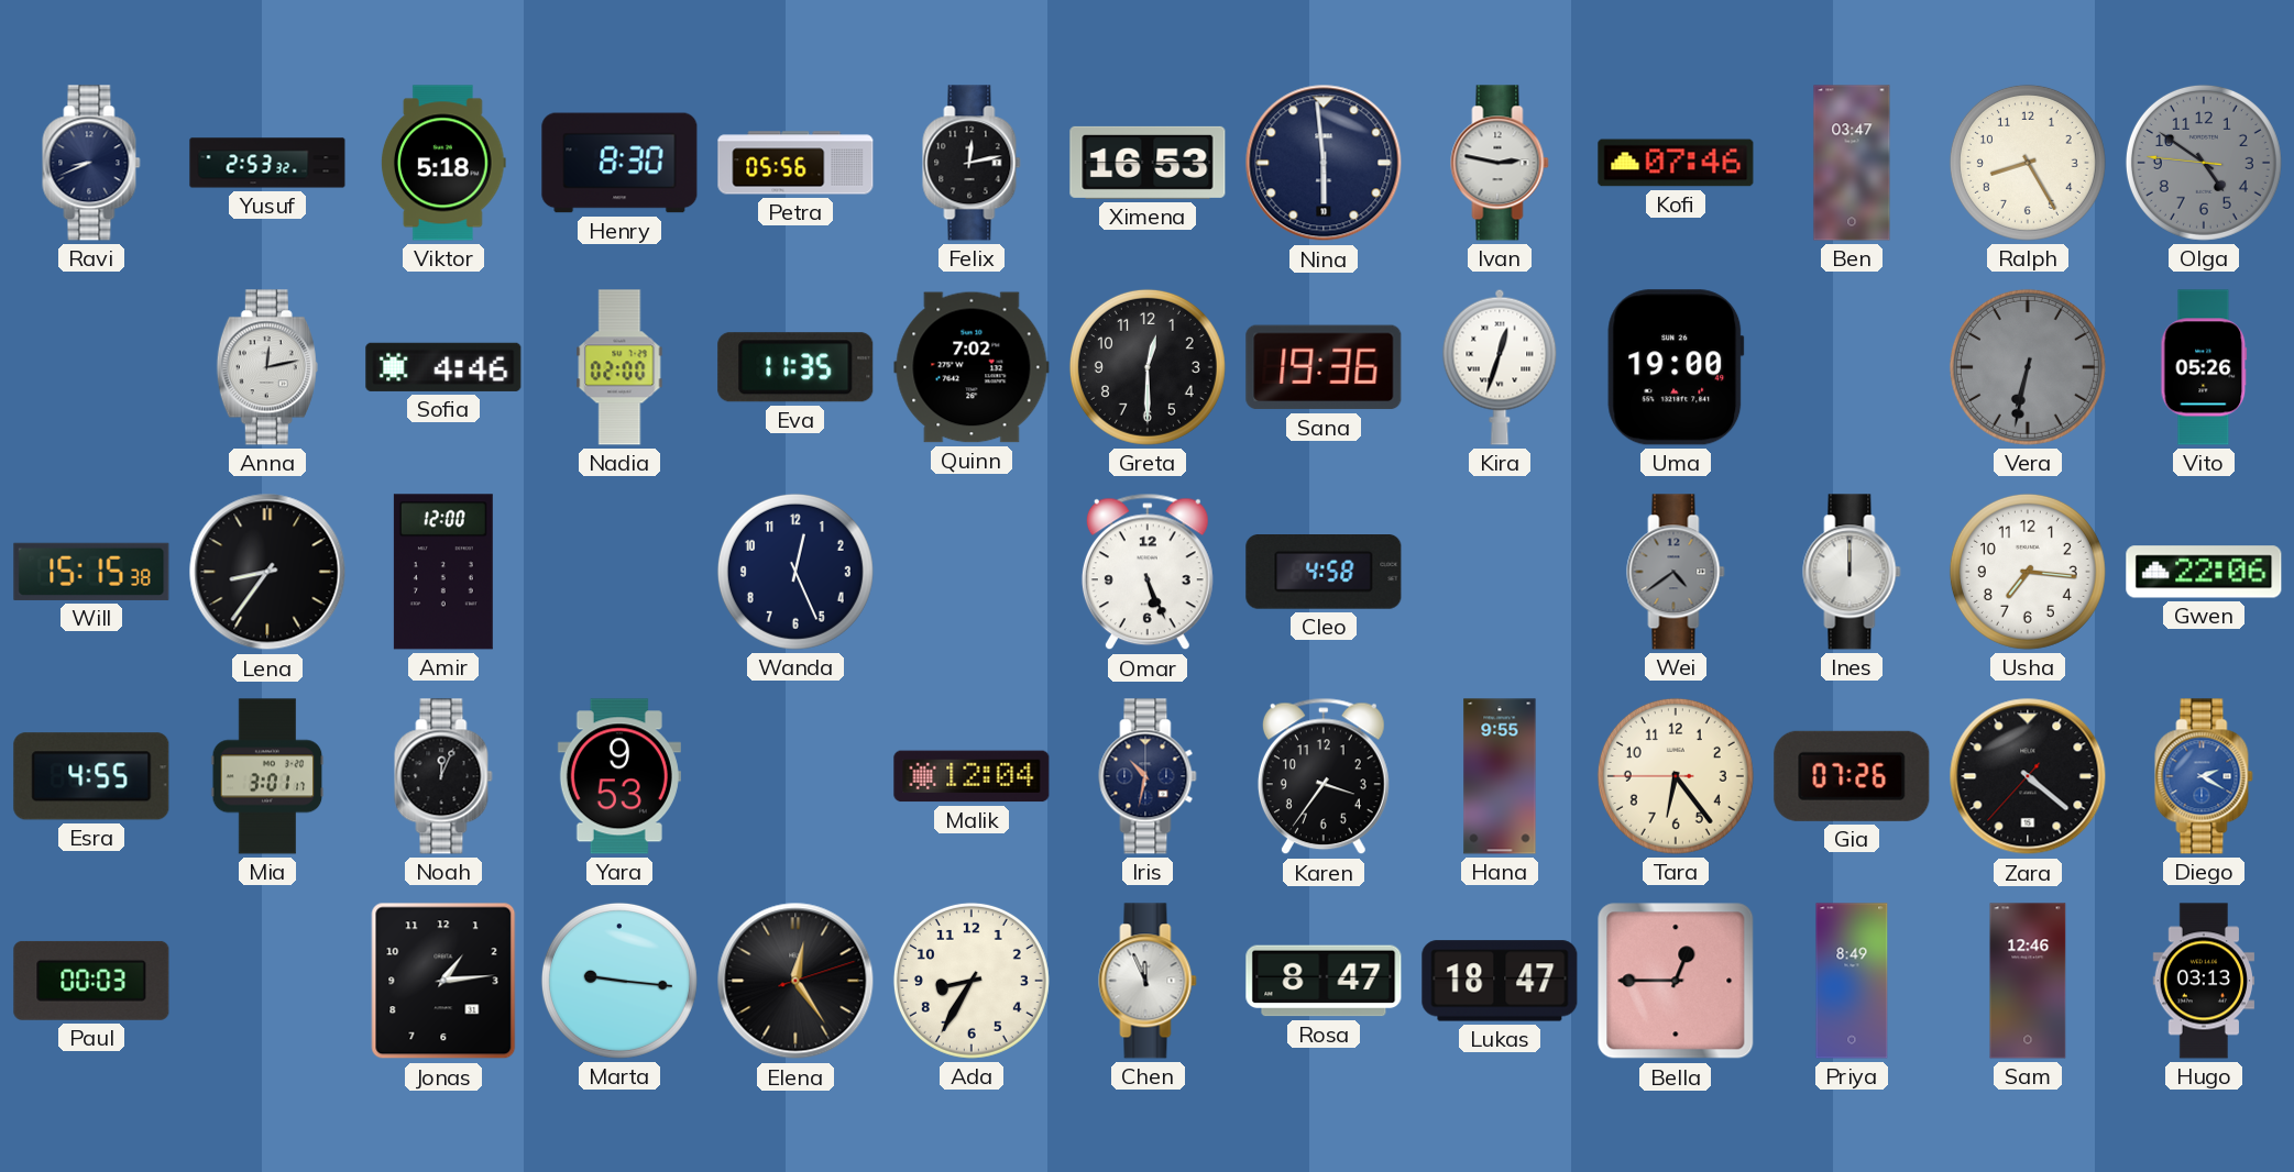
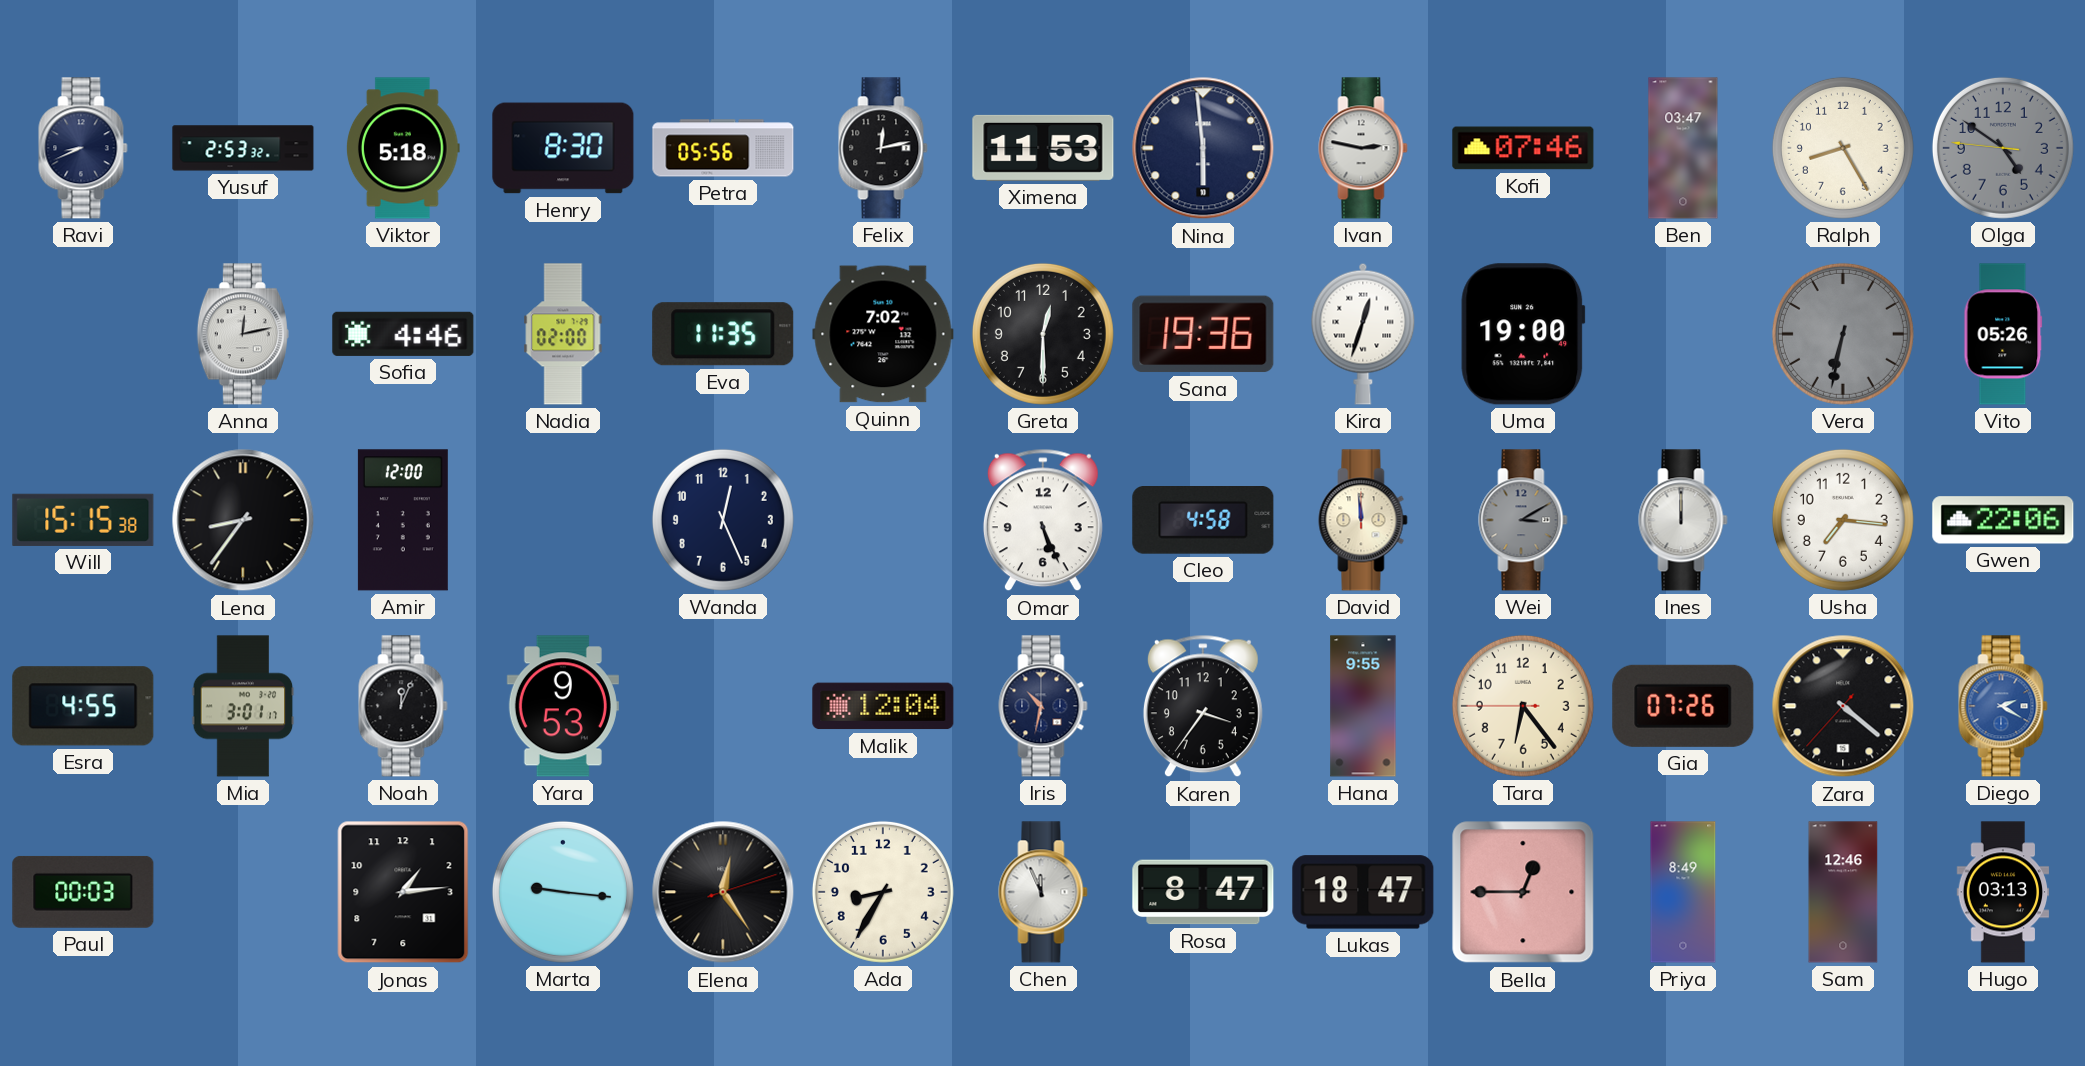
Ximena: 16:53 -> 11:53 (1043, 148)
David: none -> 11:59 (1363, 520)
Wei: 4:39 -> 3:10 (1523, 520)
